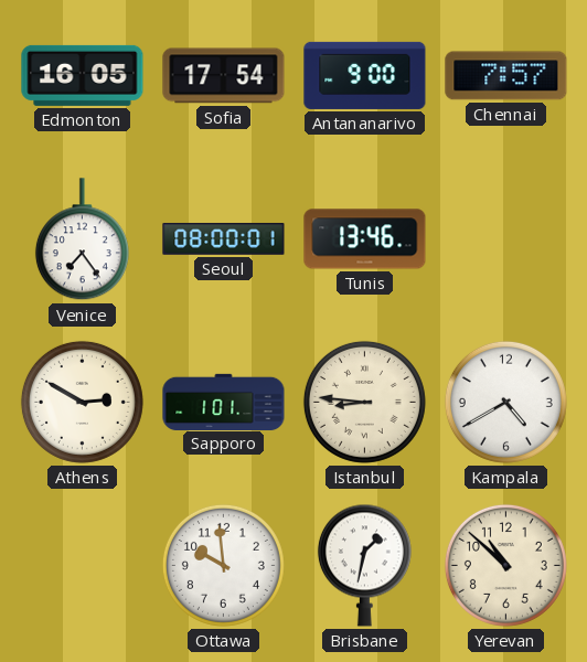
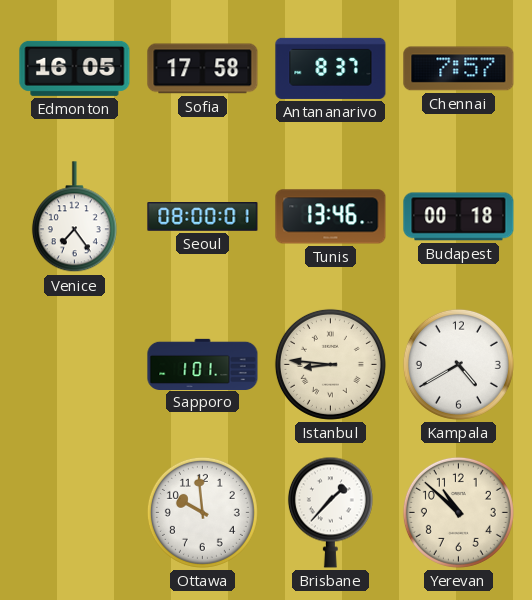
Sofia: 17:54 -> 17:58 (203, 69)
Antananarivo: 9:00 -> 8:37 (331, 68)
Budapest: none -> 00:18 (459, 217)
Athens: 2:50 -> none (82, 402)
Brisbane: 1:32 -> 1:37 (330, 512)
